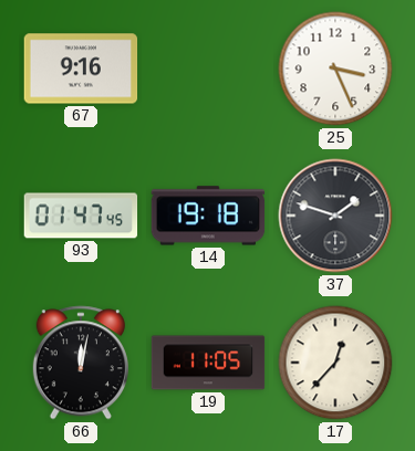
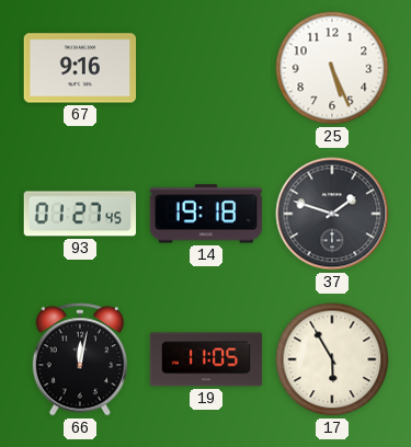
25: 3:26 -> 5:26 (332, 68)
93: 01:47 -> 01:27 (80, 214)
17: 12:37 -> 5:55 (332, 359)
